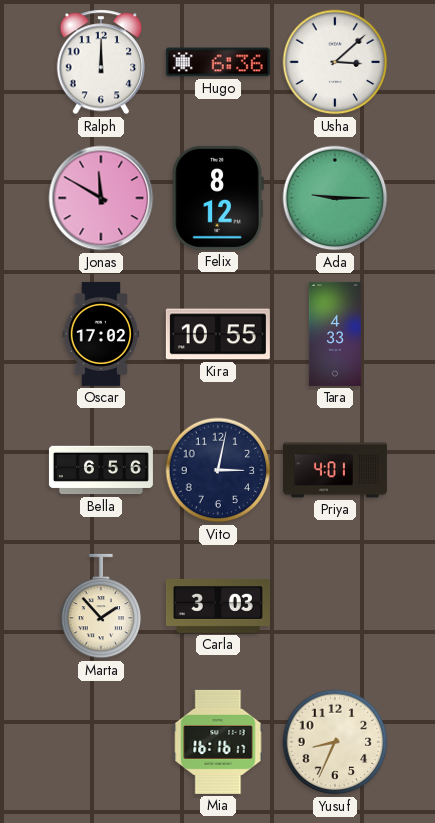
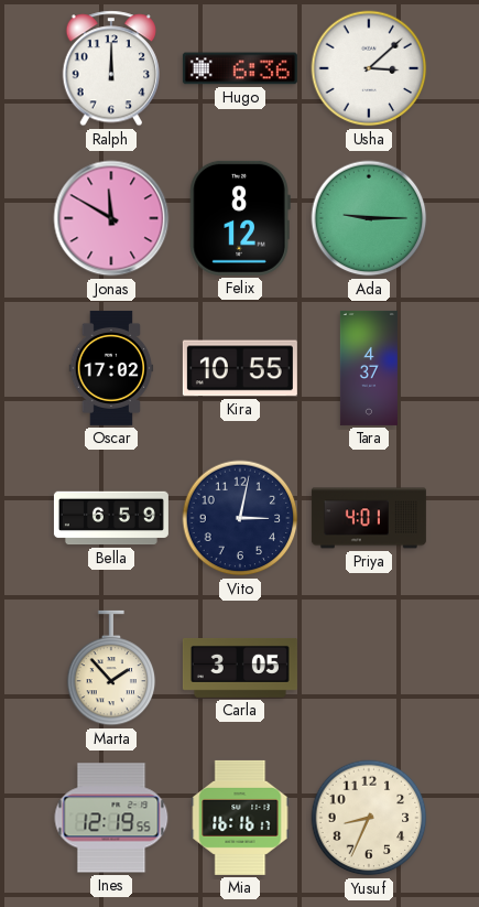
Tara: 4:33 -> 4:37 (369, 368)
Bella: 6:56 -> 6:59 (111, 518)
Carla: 3:03 -> 3:05 (240, 668)
Ines: none -> 12:19 (111, 818)
